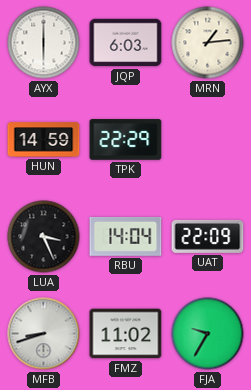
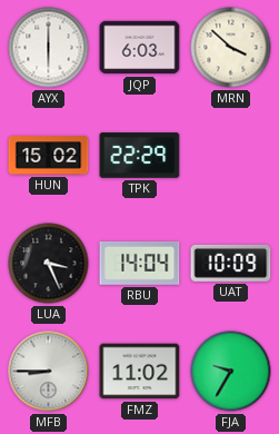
MRN: 1:14 -> 3:52 (231, 48)
HUN: 14:59 -> 15:02 (49, 156)
UAT: 22:09 -> 10:09 (231, 263)
MFB: 8:42 -> 8:45 (49, 372)
